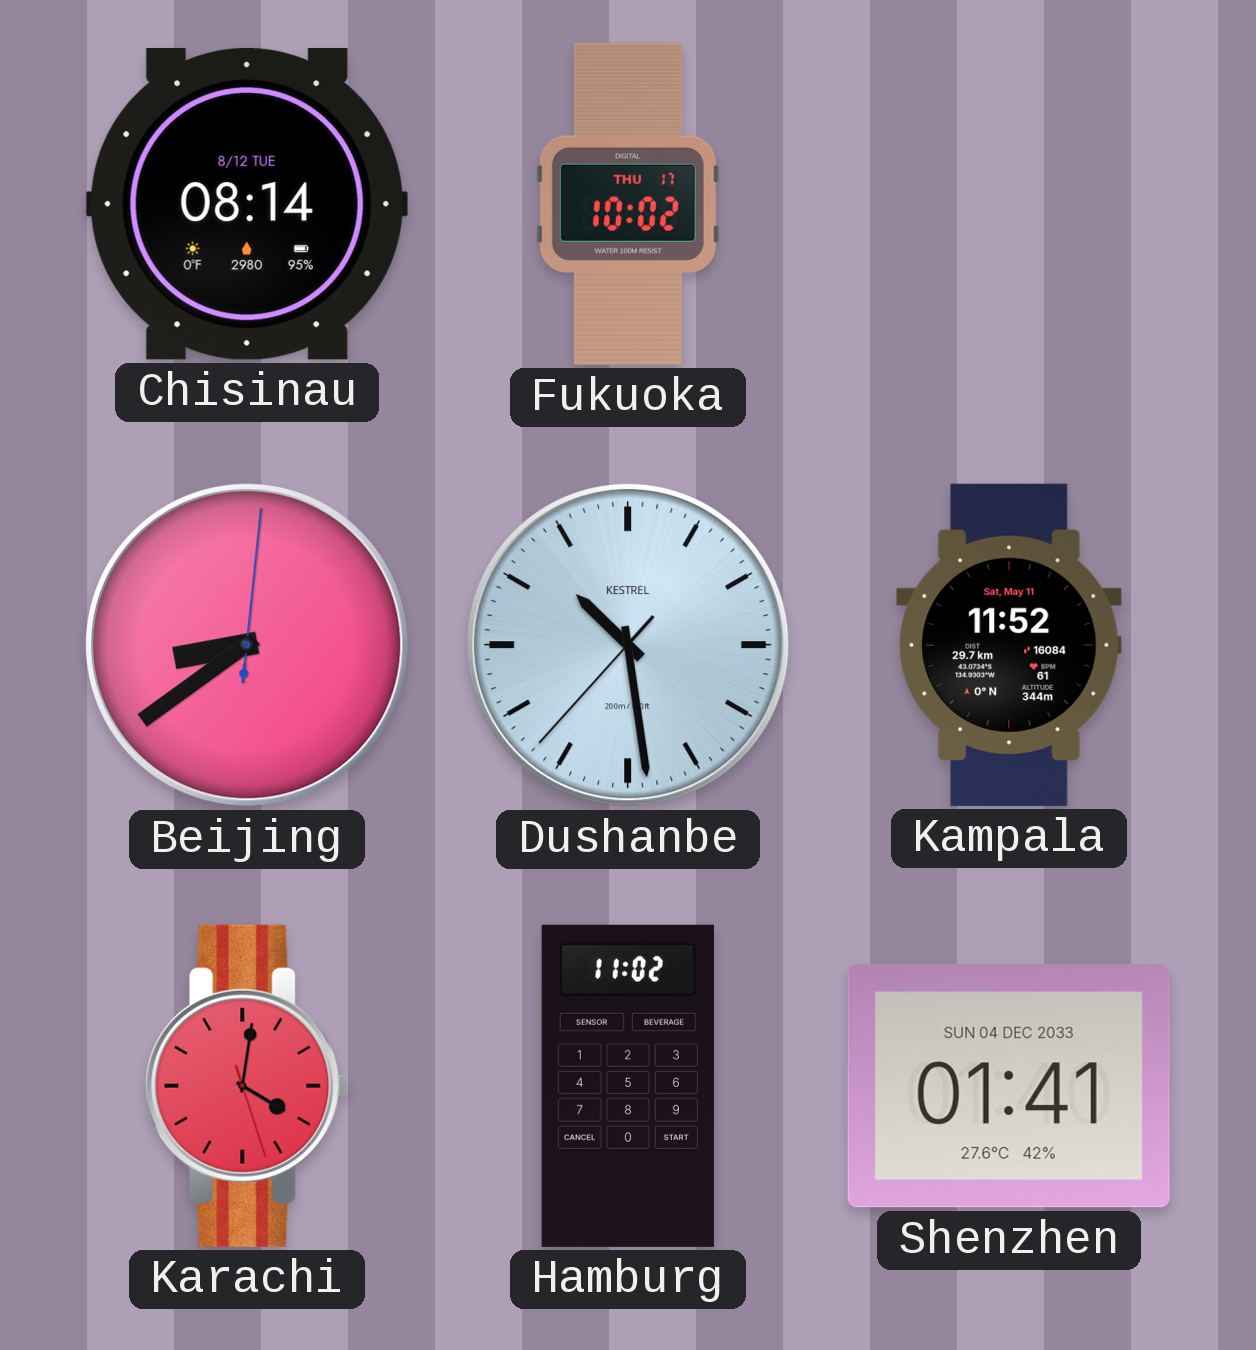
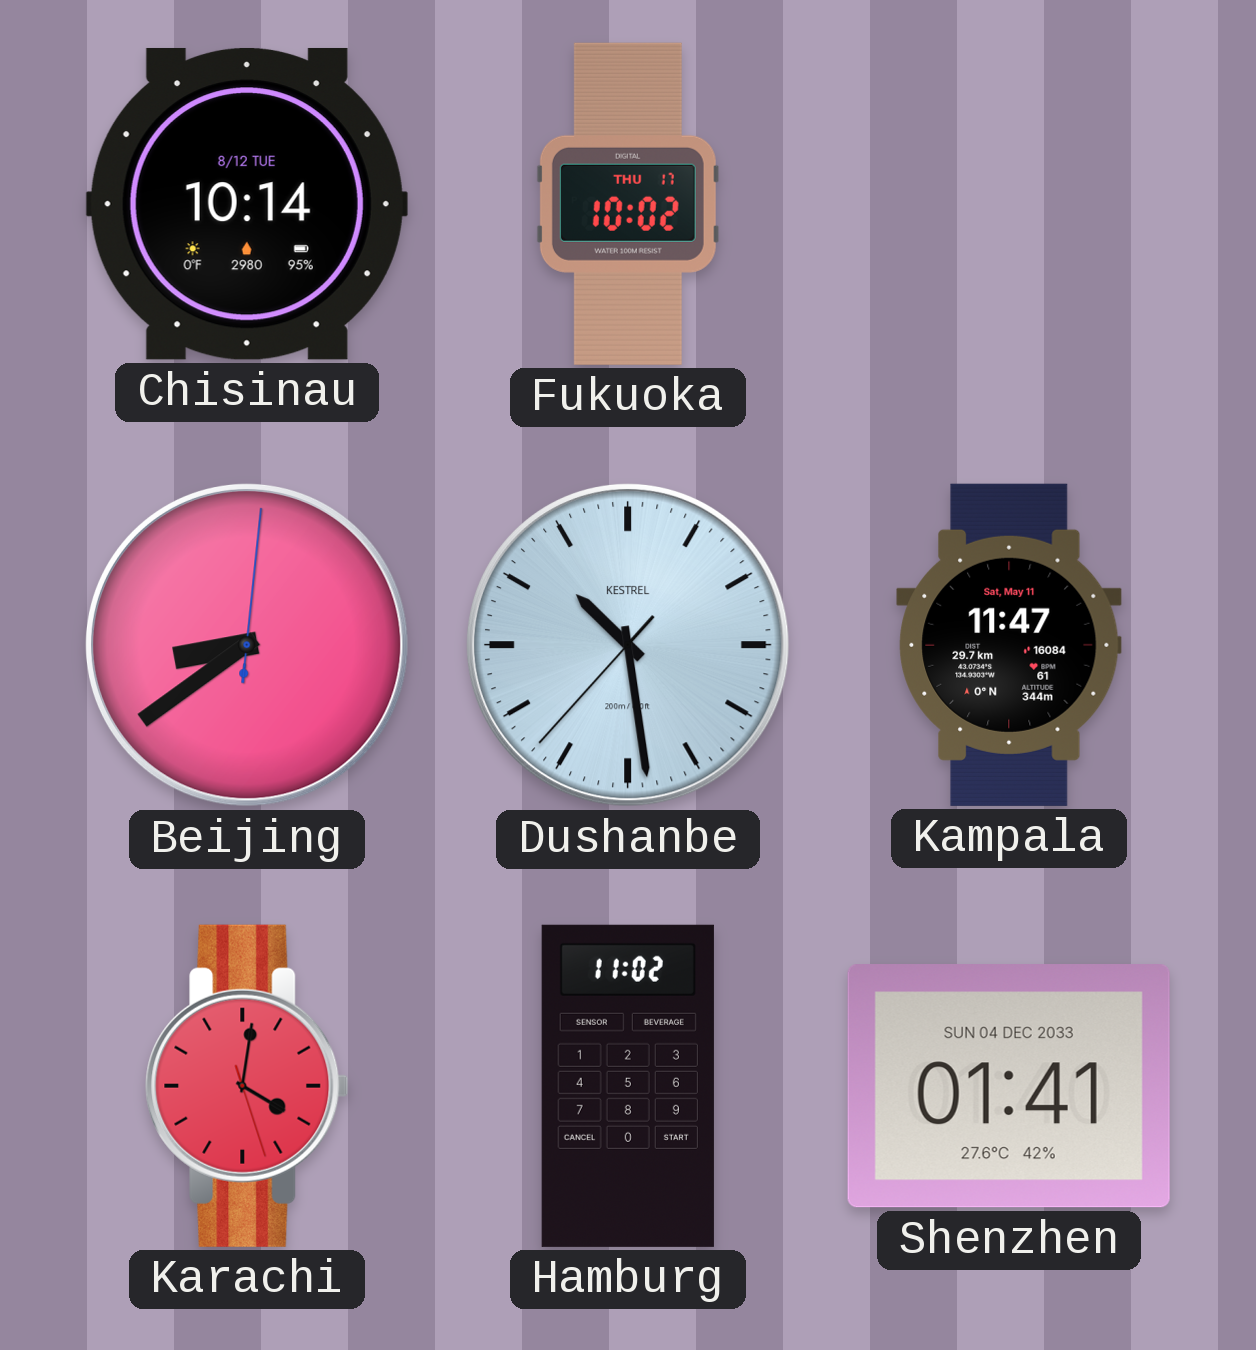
Chisinau: 08:14 -> 10:14 (247, 204)
Kampala: 11:52 -> 11:47 (1009, 645)
